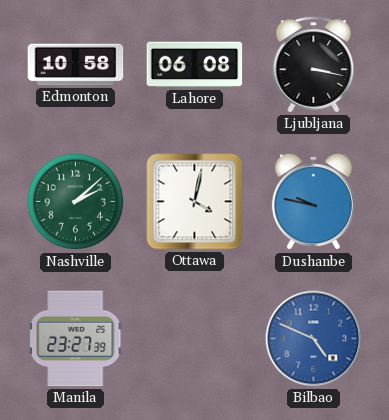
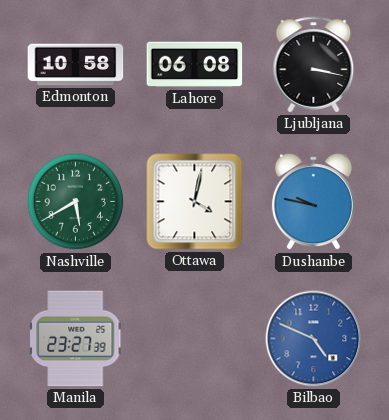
Nashville: 2:08 -> 5:40 (76, 202)
